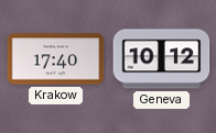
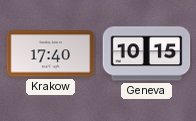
Geneva: 10:12 -> 10:15 (147, 54)
